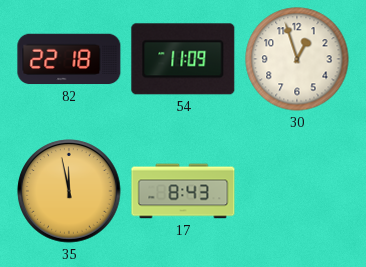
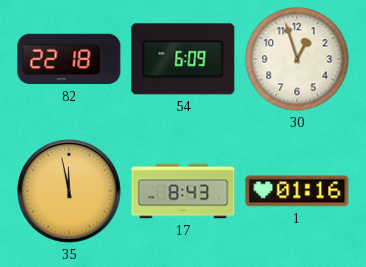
54: 11:09 -> 6:09 (183, 59)
1: none -> 01:16 (297, 191)
